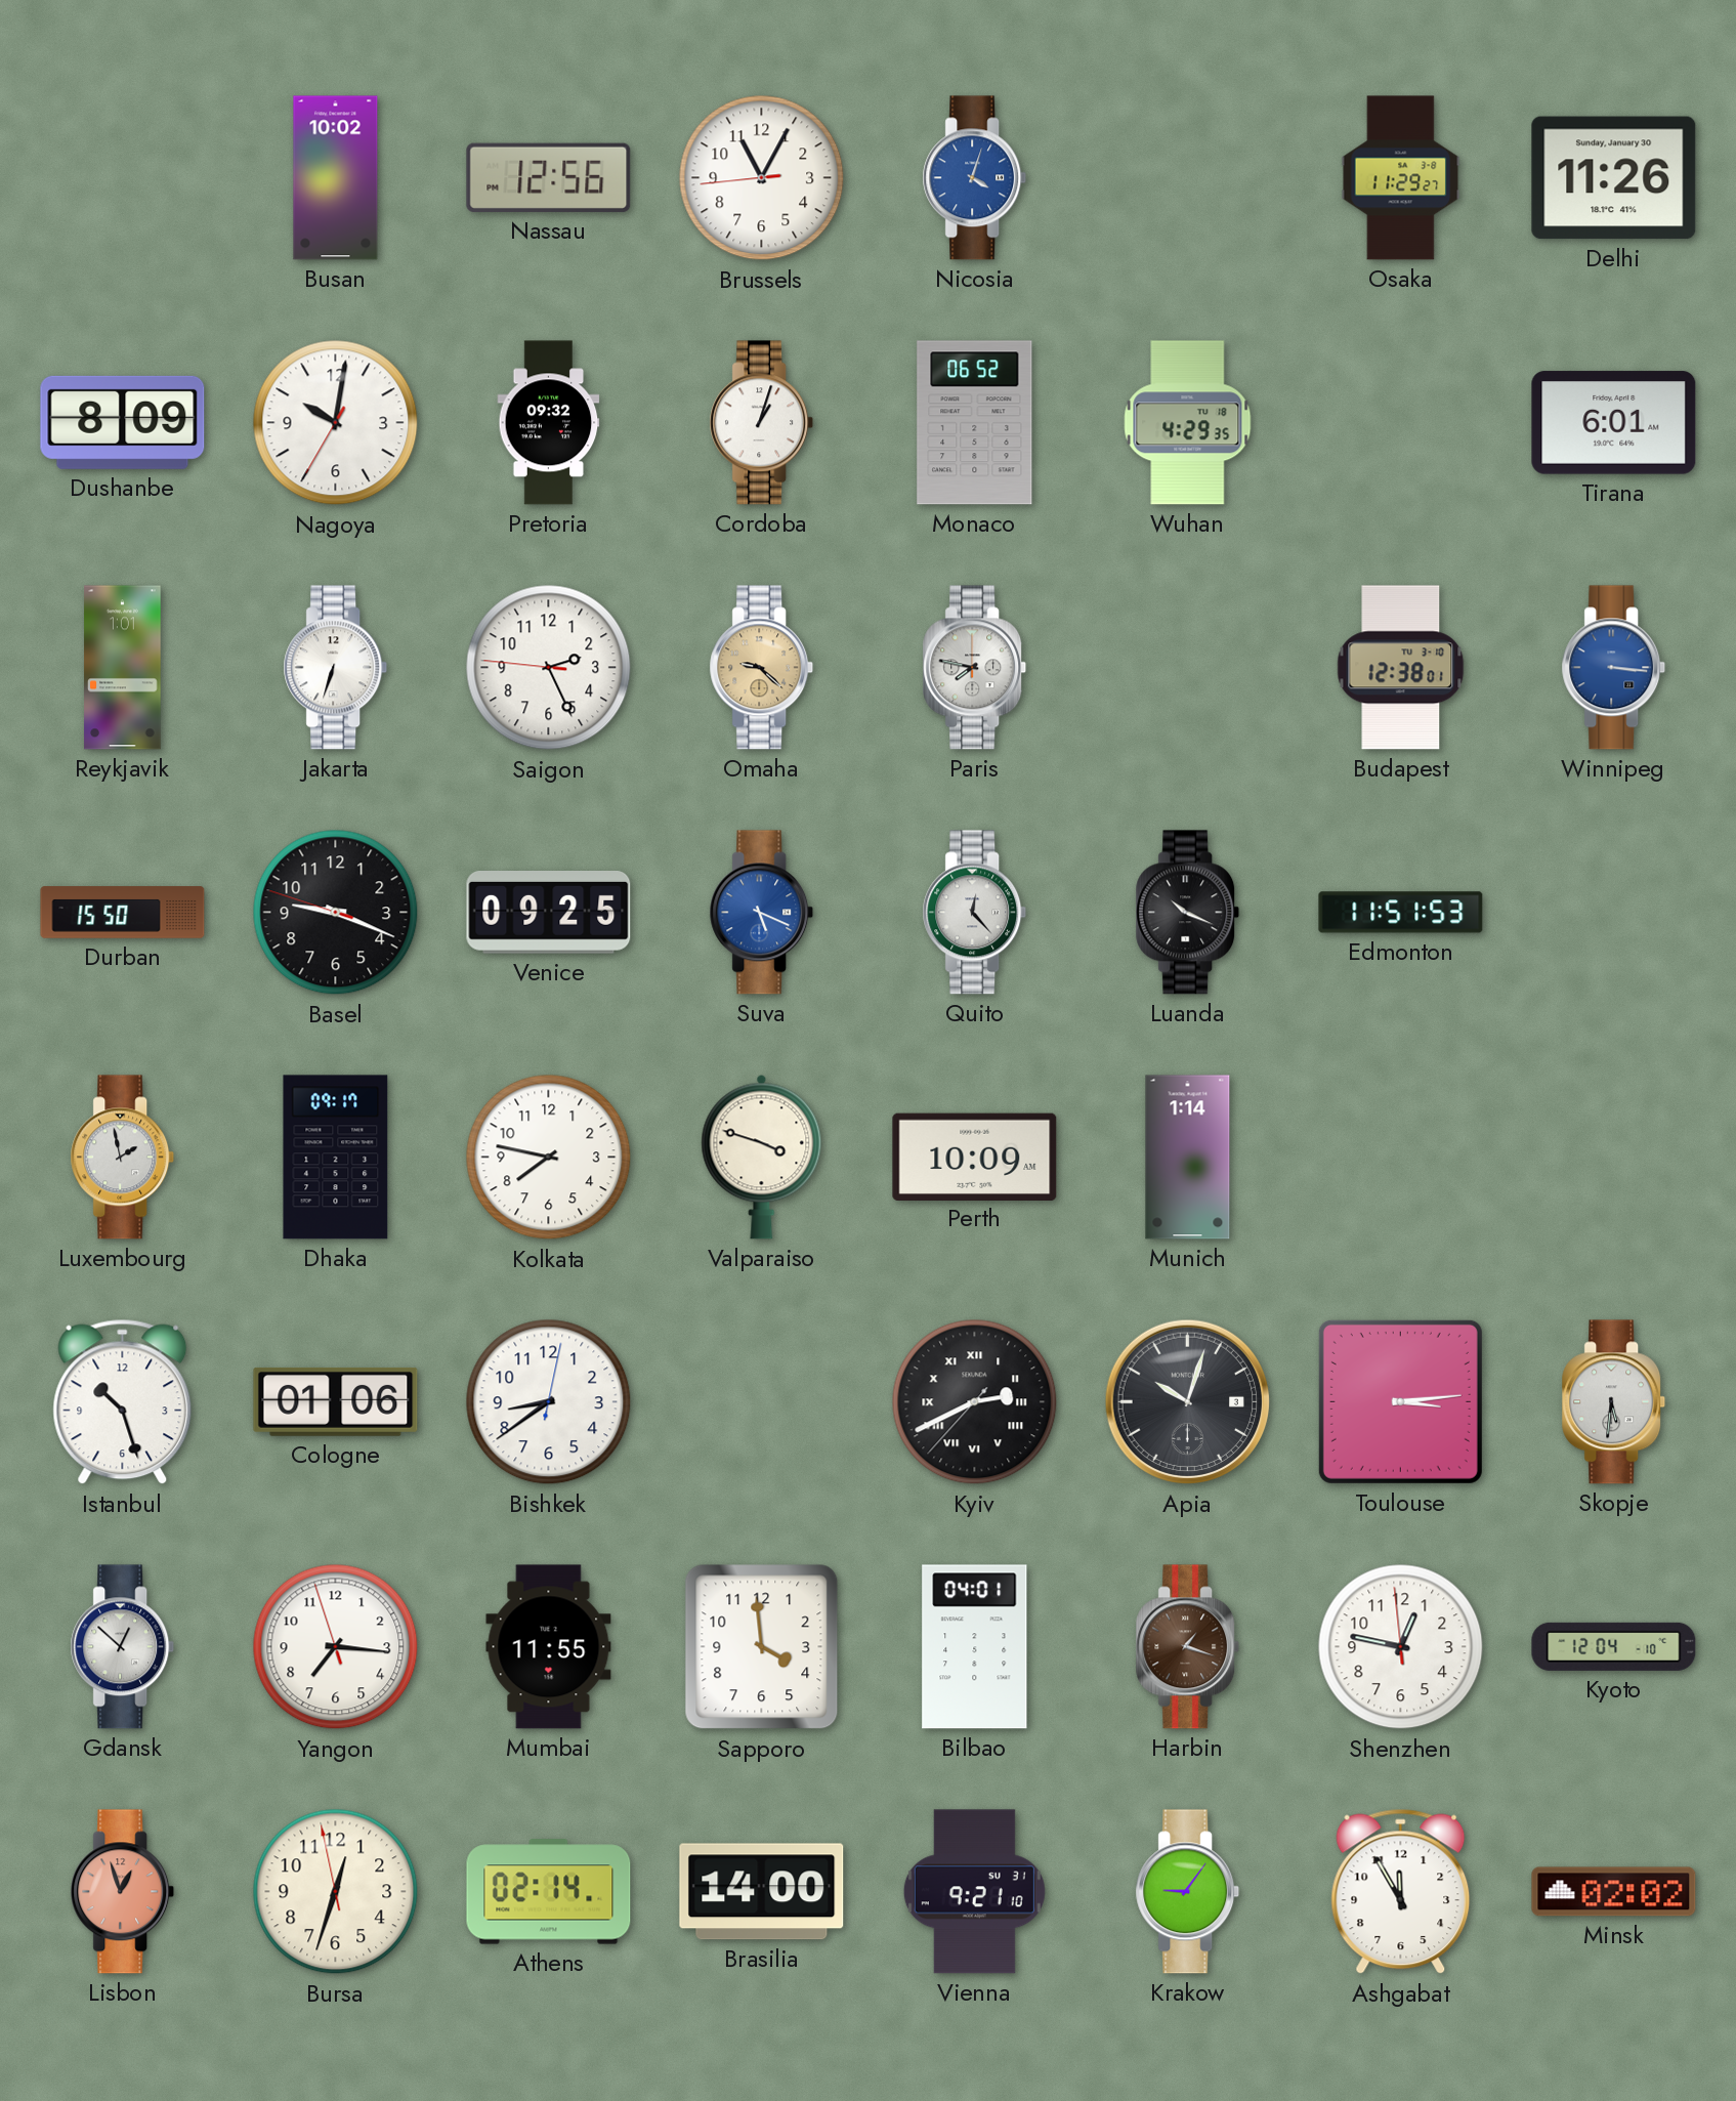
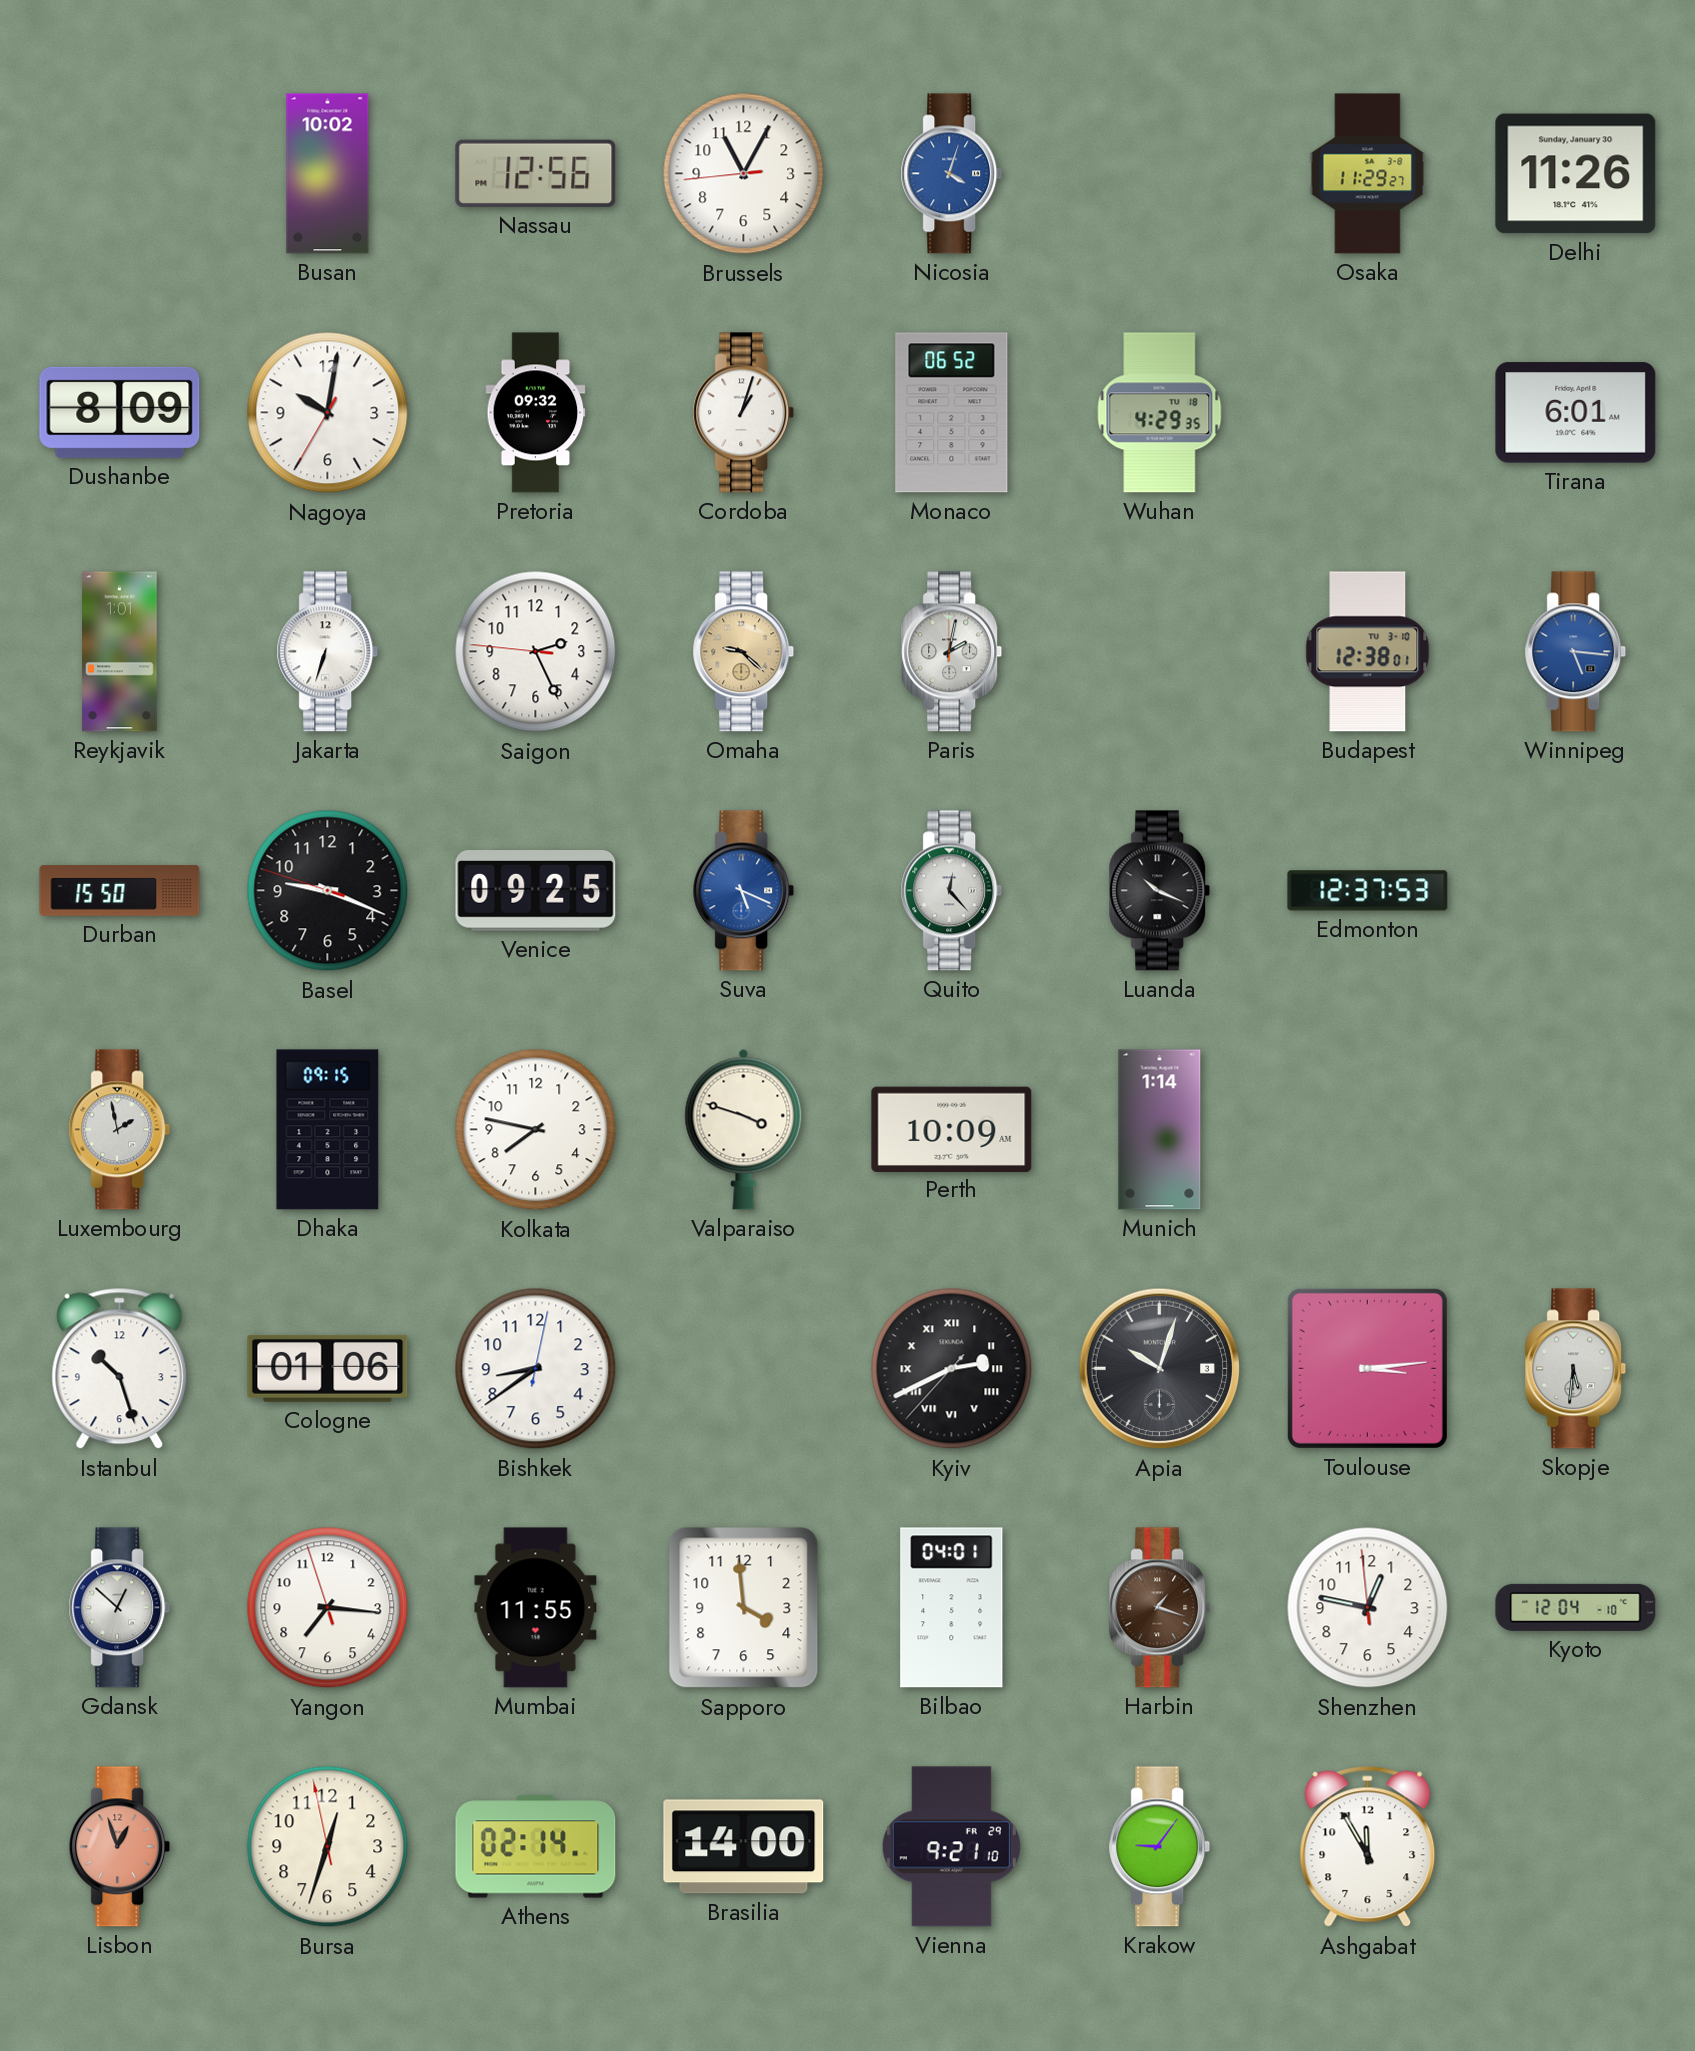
Paris: 7:47 -> 2:02 (952, 652)
Winnipeg: 3:16 -> 5:16 (1576, 652)
Edmonton: 11:51 -> 12:37 (1368, 891)
Dhaka: 09:17 -> 09:15 (328, 1130)
Vienna date: SU 31 -> FR 29 (951, 1847)
Minsk: 02:02 -> none (1614, 1892)
